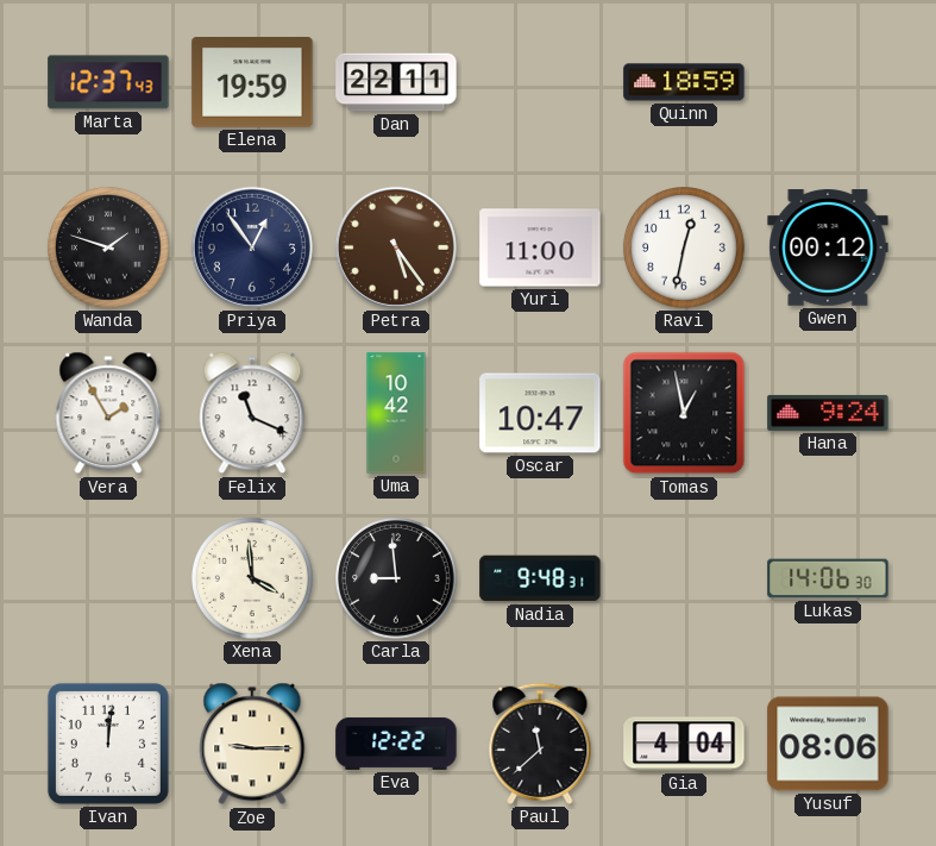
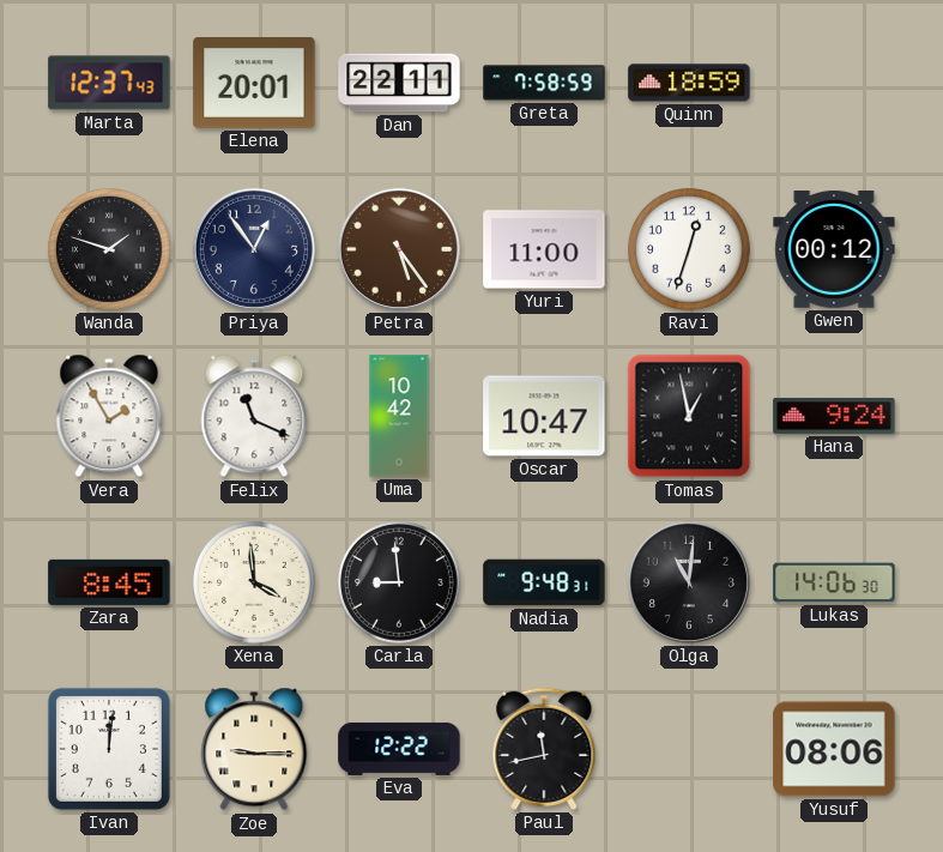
Elena: 19:59 -> 20:01 (254, 84)
Greta: none -> 7:58 (544, 83)
Ravi: 12:32 -> 12:33 (690, 250)
Zara: none -> 8:45 (109, 582)
Olga: none -> 11:01 (689, 582)
Paul: 11:38 -> 11:43 (544, 749)
Gia: 4:04 -> none (684, 744)
